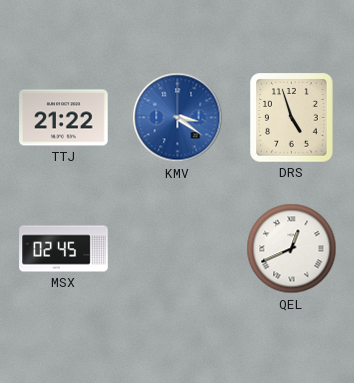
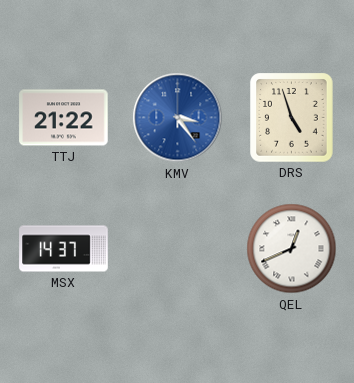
KMV: 3:21 -> 3:24 (178, 118)
MSX: 02:45 -> 14:37 (64, 249)
